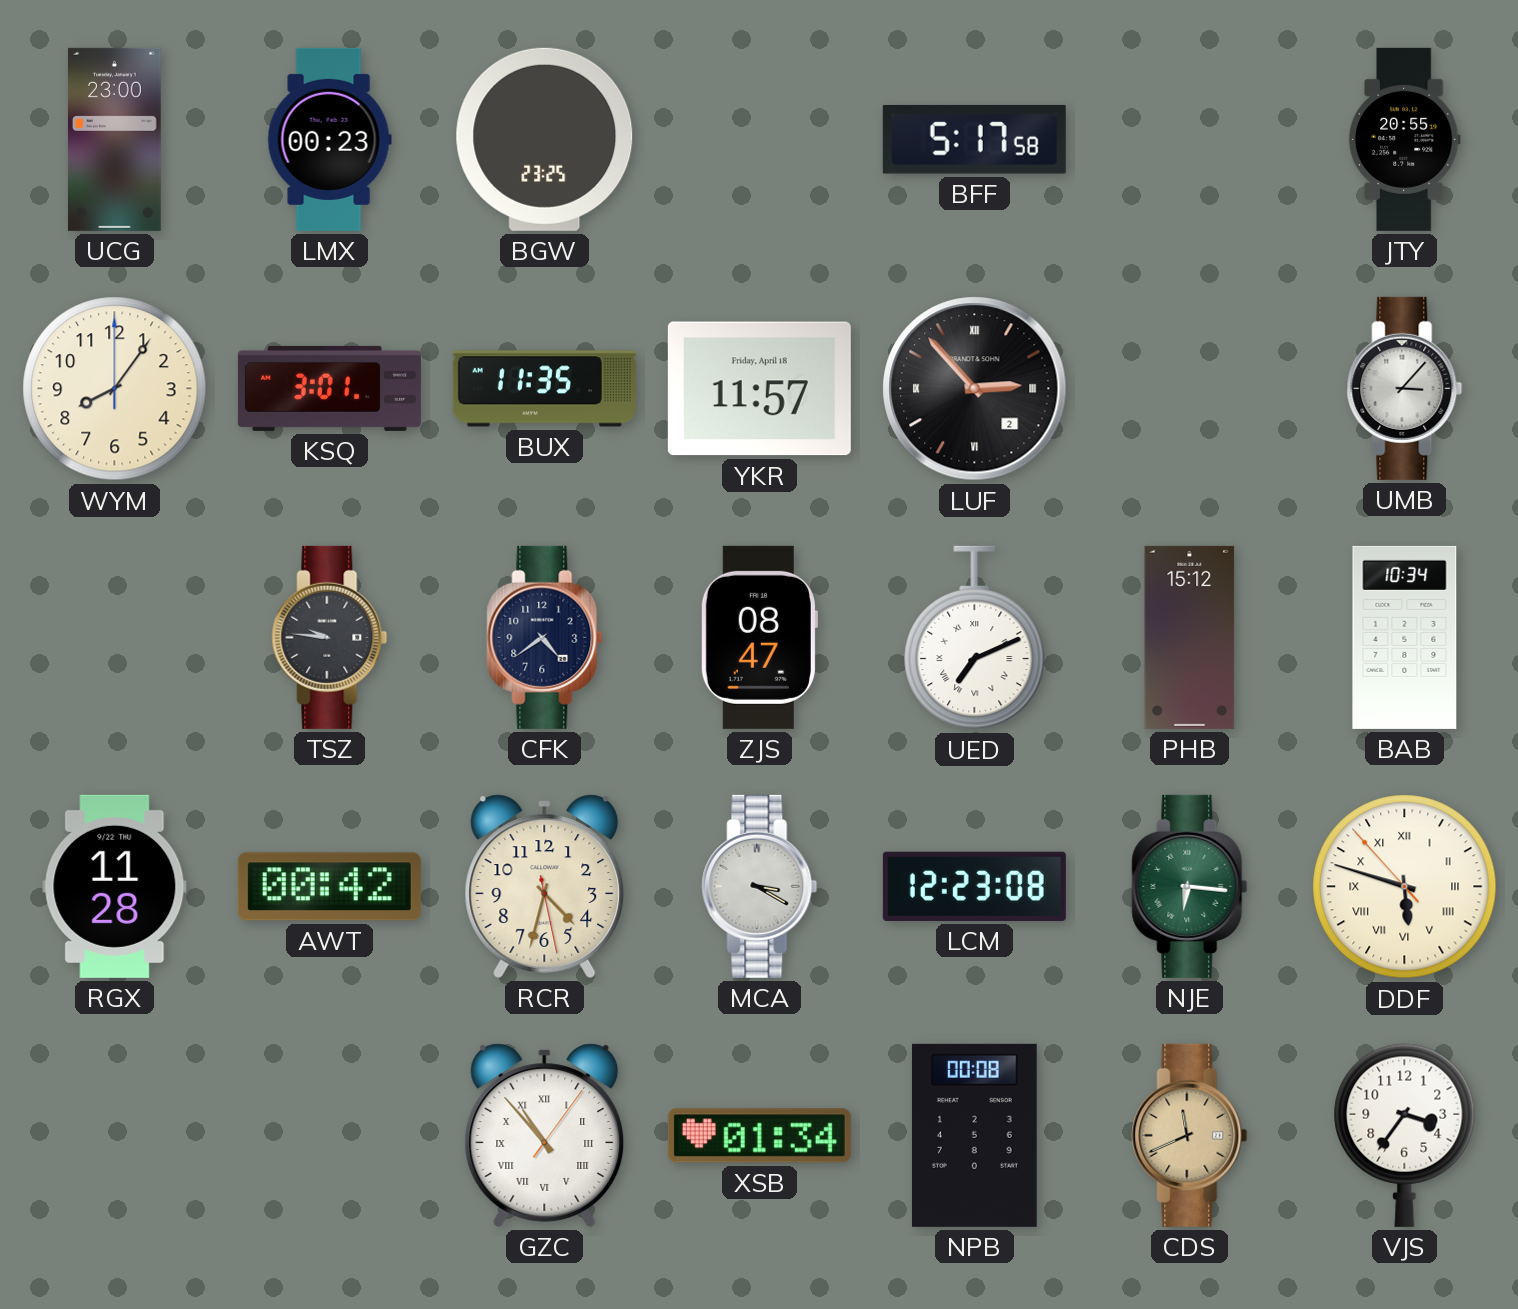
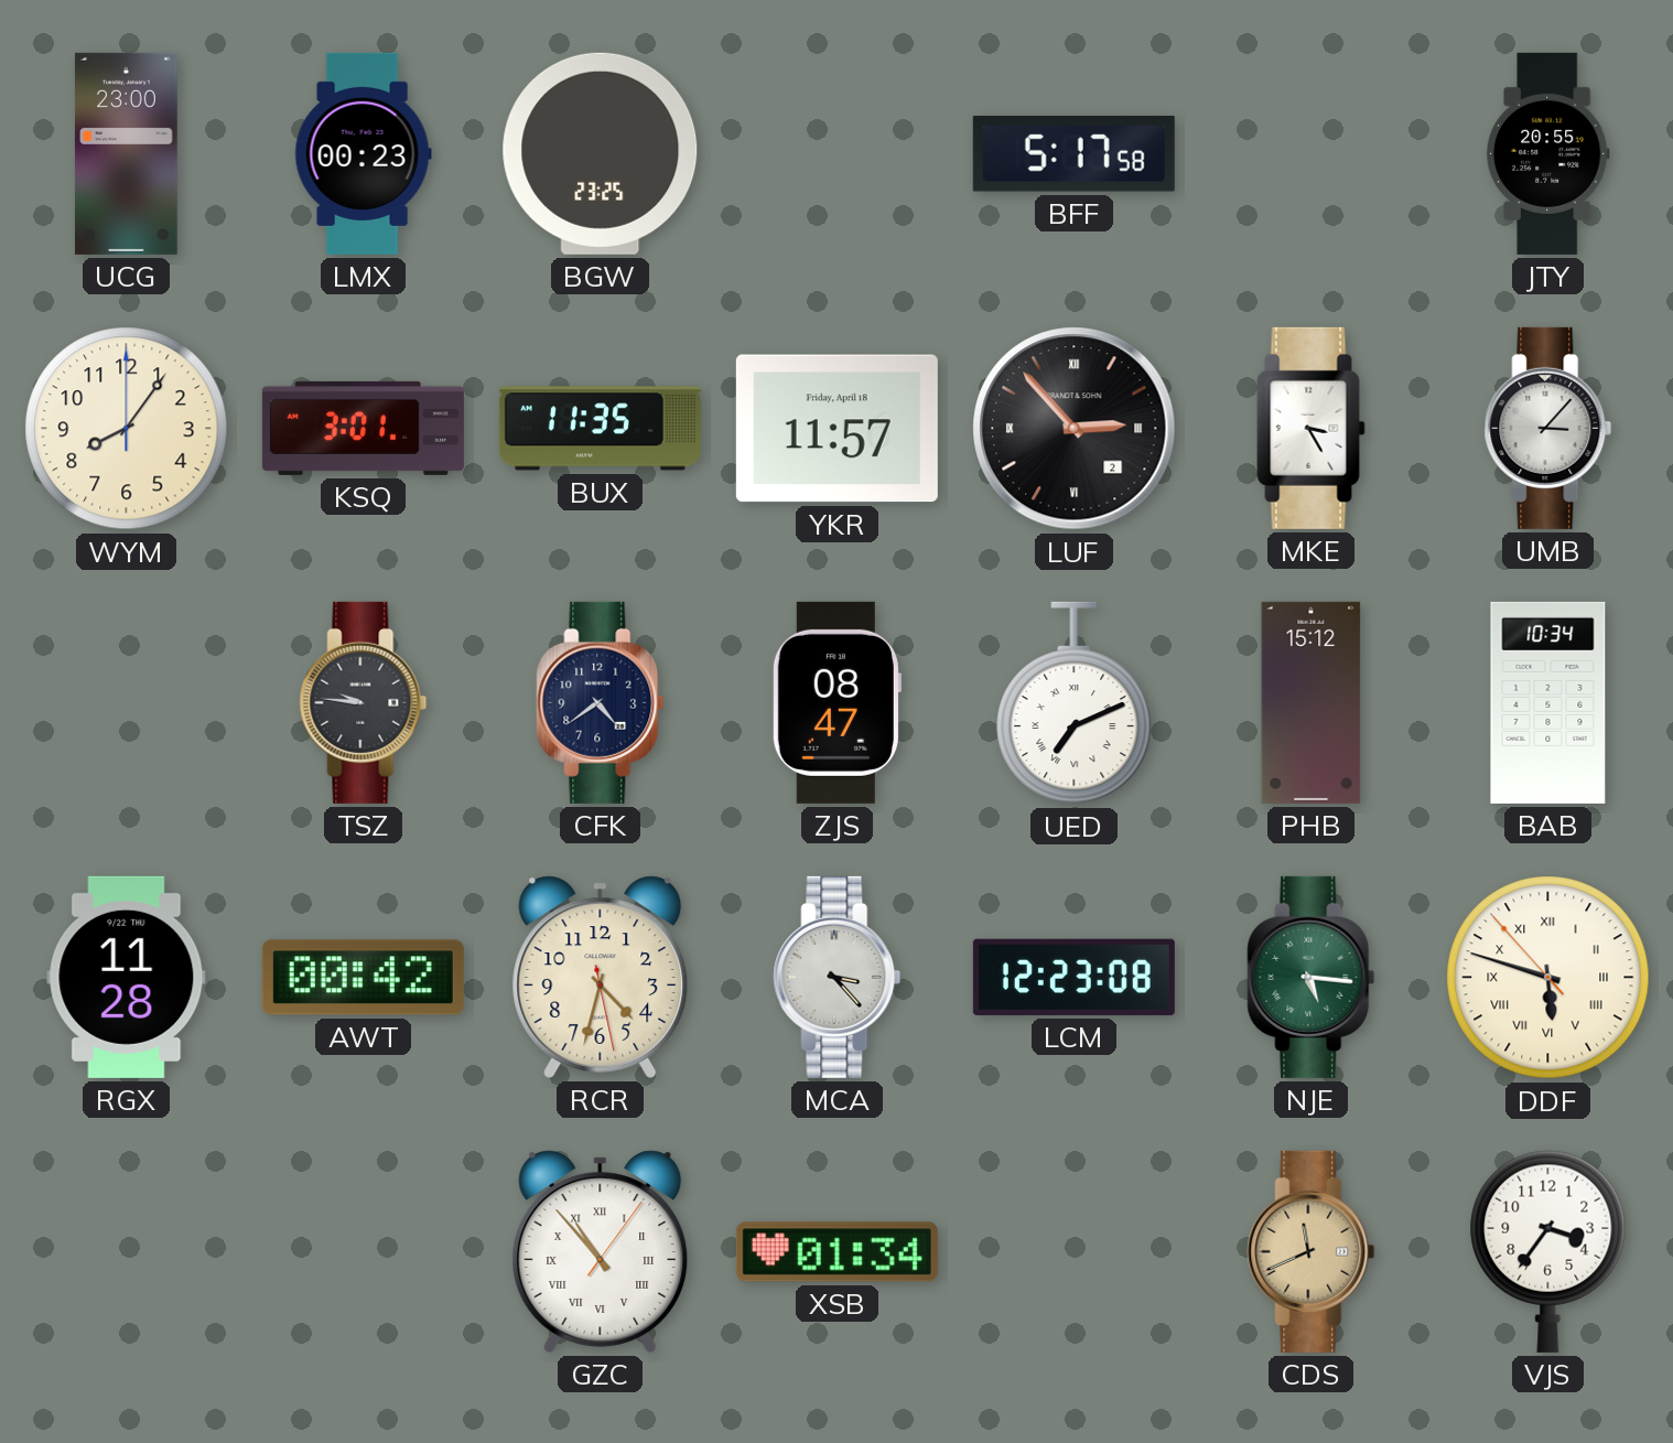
MKE: none -> 3:25 (1312, 428)
MCA: 3:20 -> 3:23 (838, 977)
NJE: 6:16 -> 5:16 (1312, 977)
NPB: 00:08 -> none (974, 1135)
